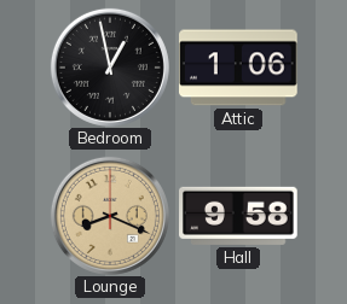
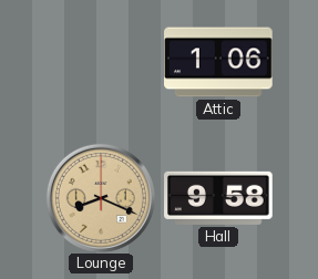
Bedroom: 12:58 -> none (110, 68)
